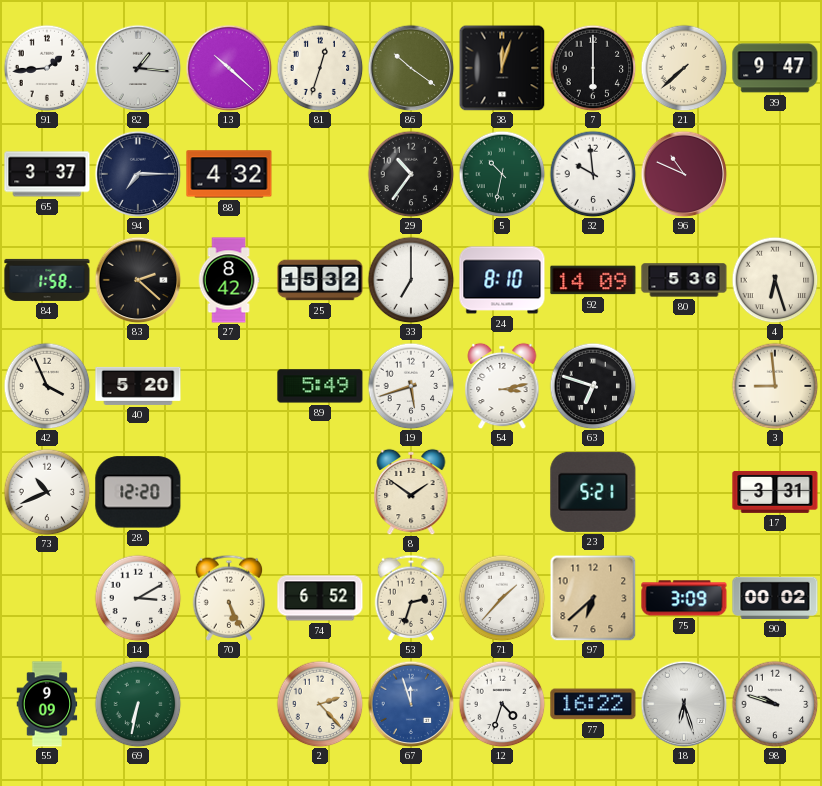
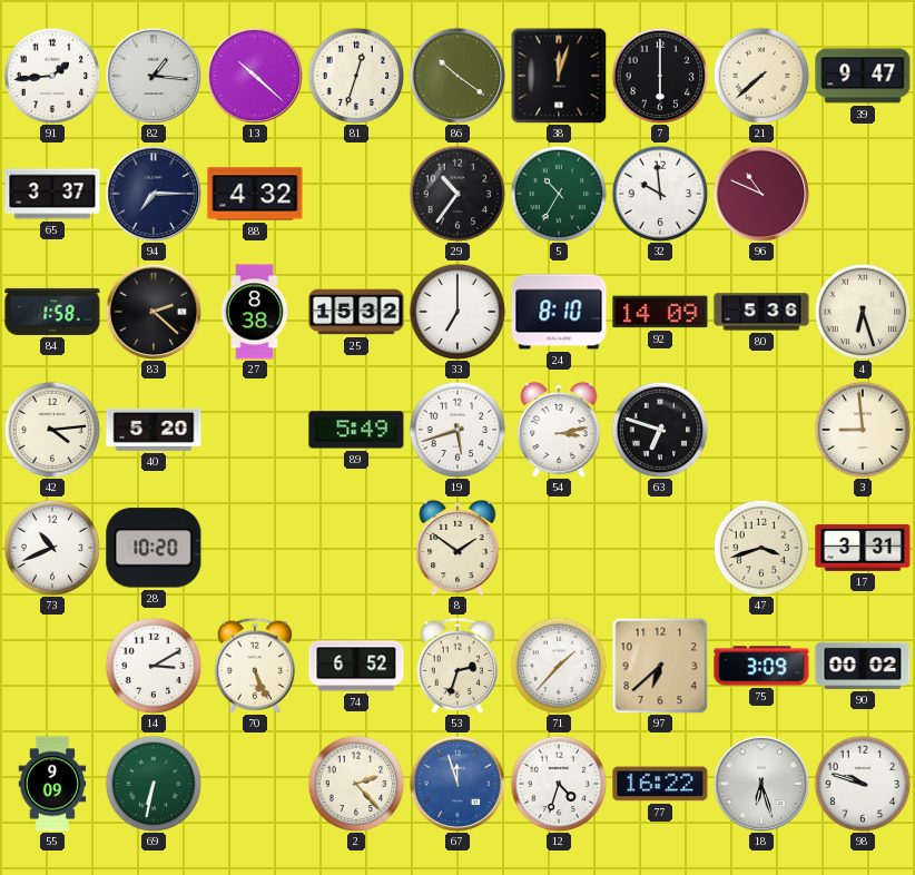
5: 10:32 -> 10:35 (559, 194)
27: 8:42 -> 8:38 (255, 312)
42: 3:56 -> 4:14 (52, 430)
28: 12:20 -> 10:20 (154, 548)
23: 5:21 -> none (593, 492)
47: none -> 3:42 (761, 548)
